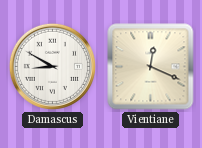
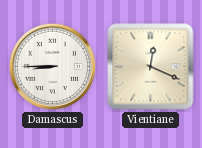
Damascus: 8:50 -> 8:45 (52, 66)
